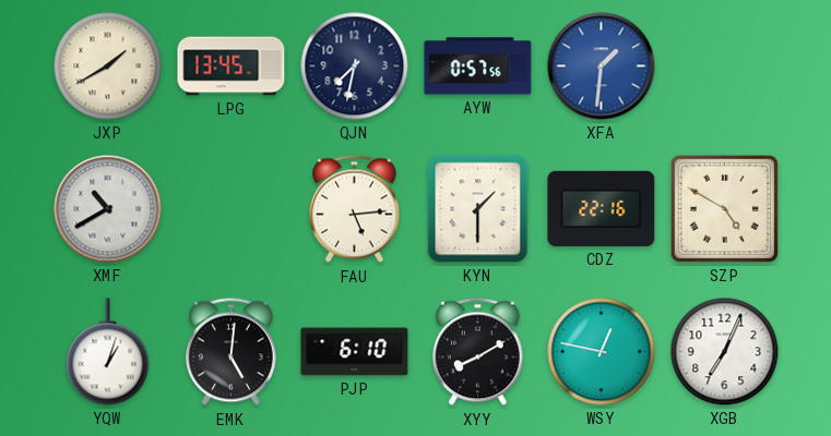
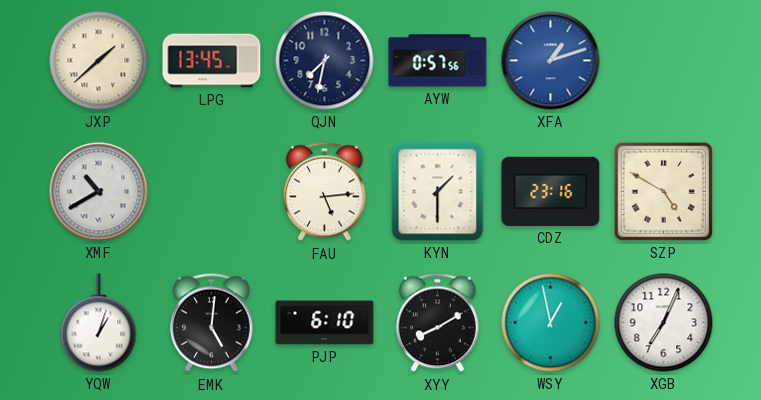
JXP: 1:40 -> 1:38 (99, 61)
XFA: 1:31 -> 1:12 (551, 61)
CDZ: 22:16 -> 23:16 (551, 191)
WSY: 12:47 -> 12:58 (551, 323)
